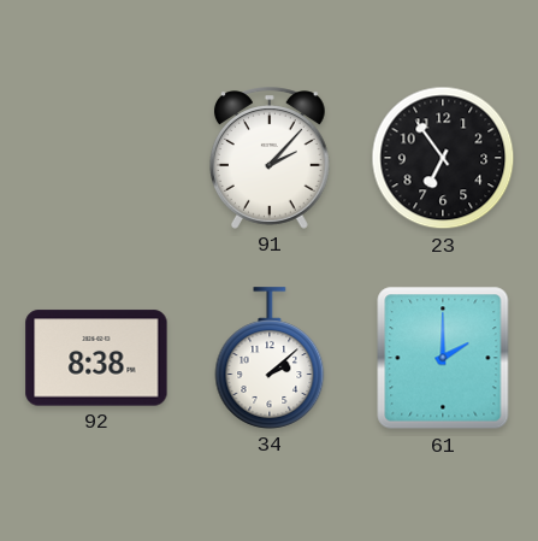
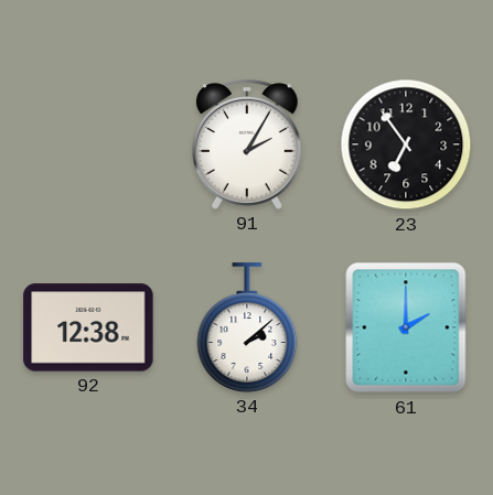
91: 2:07 -> 2:05 (248, 144)
92: 8:38 -> 12:38 (88, 327)
